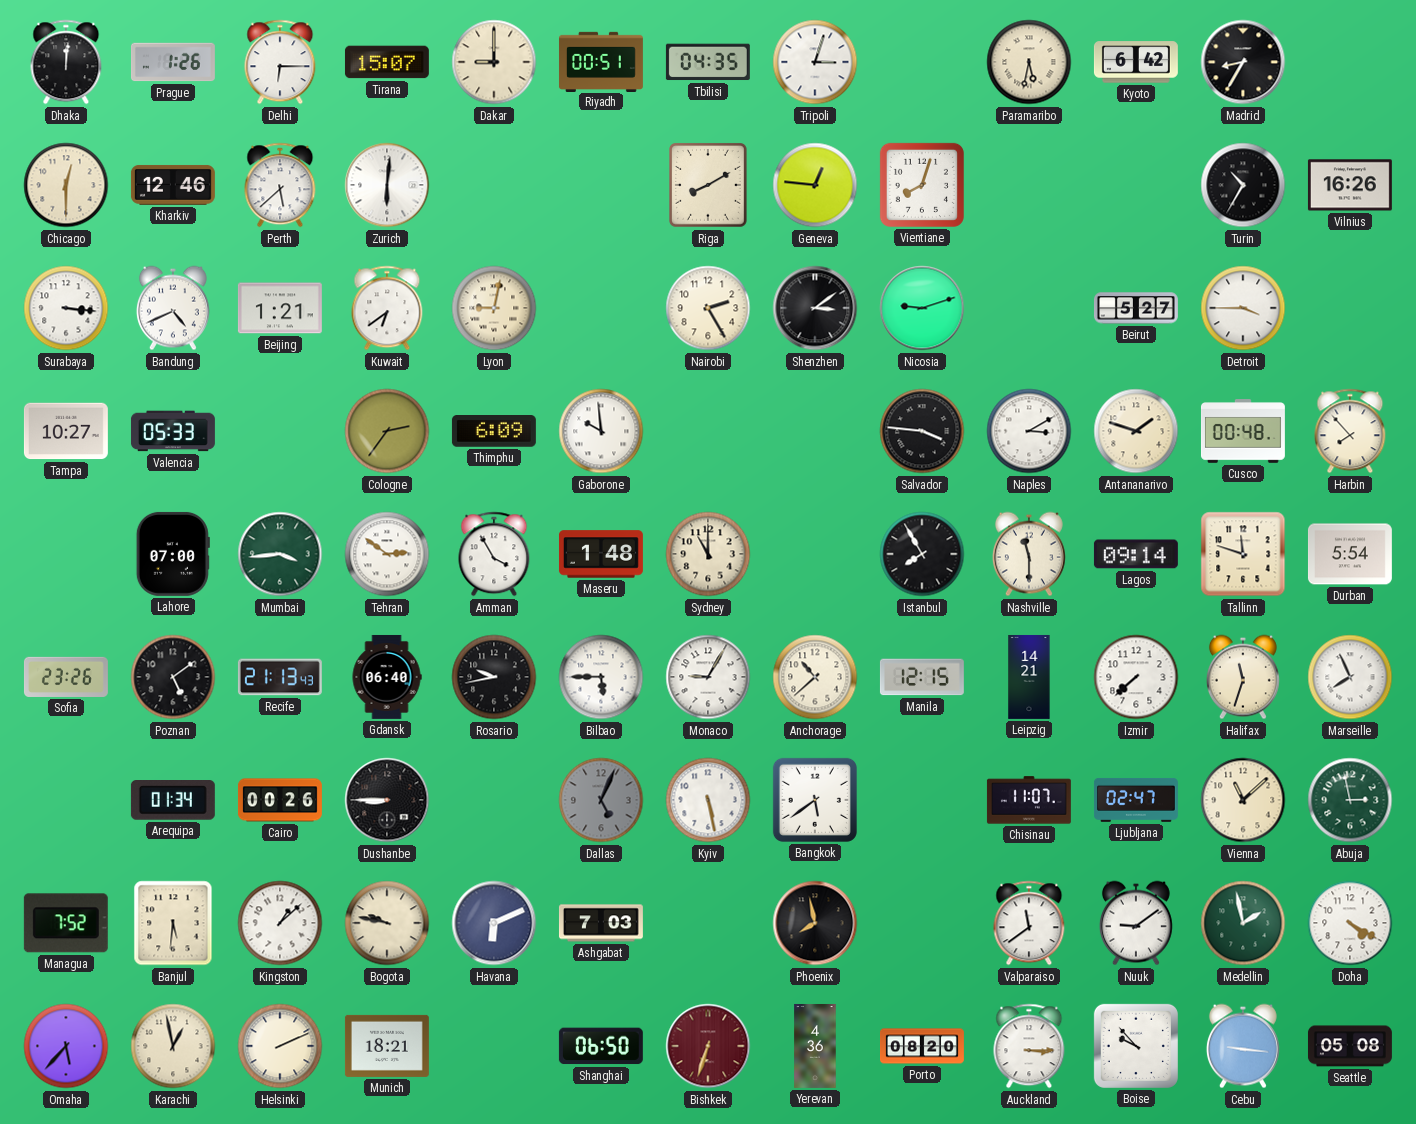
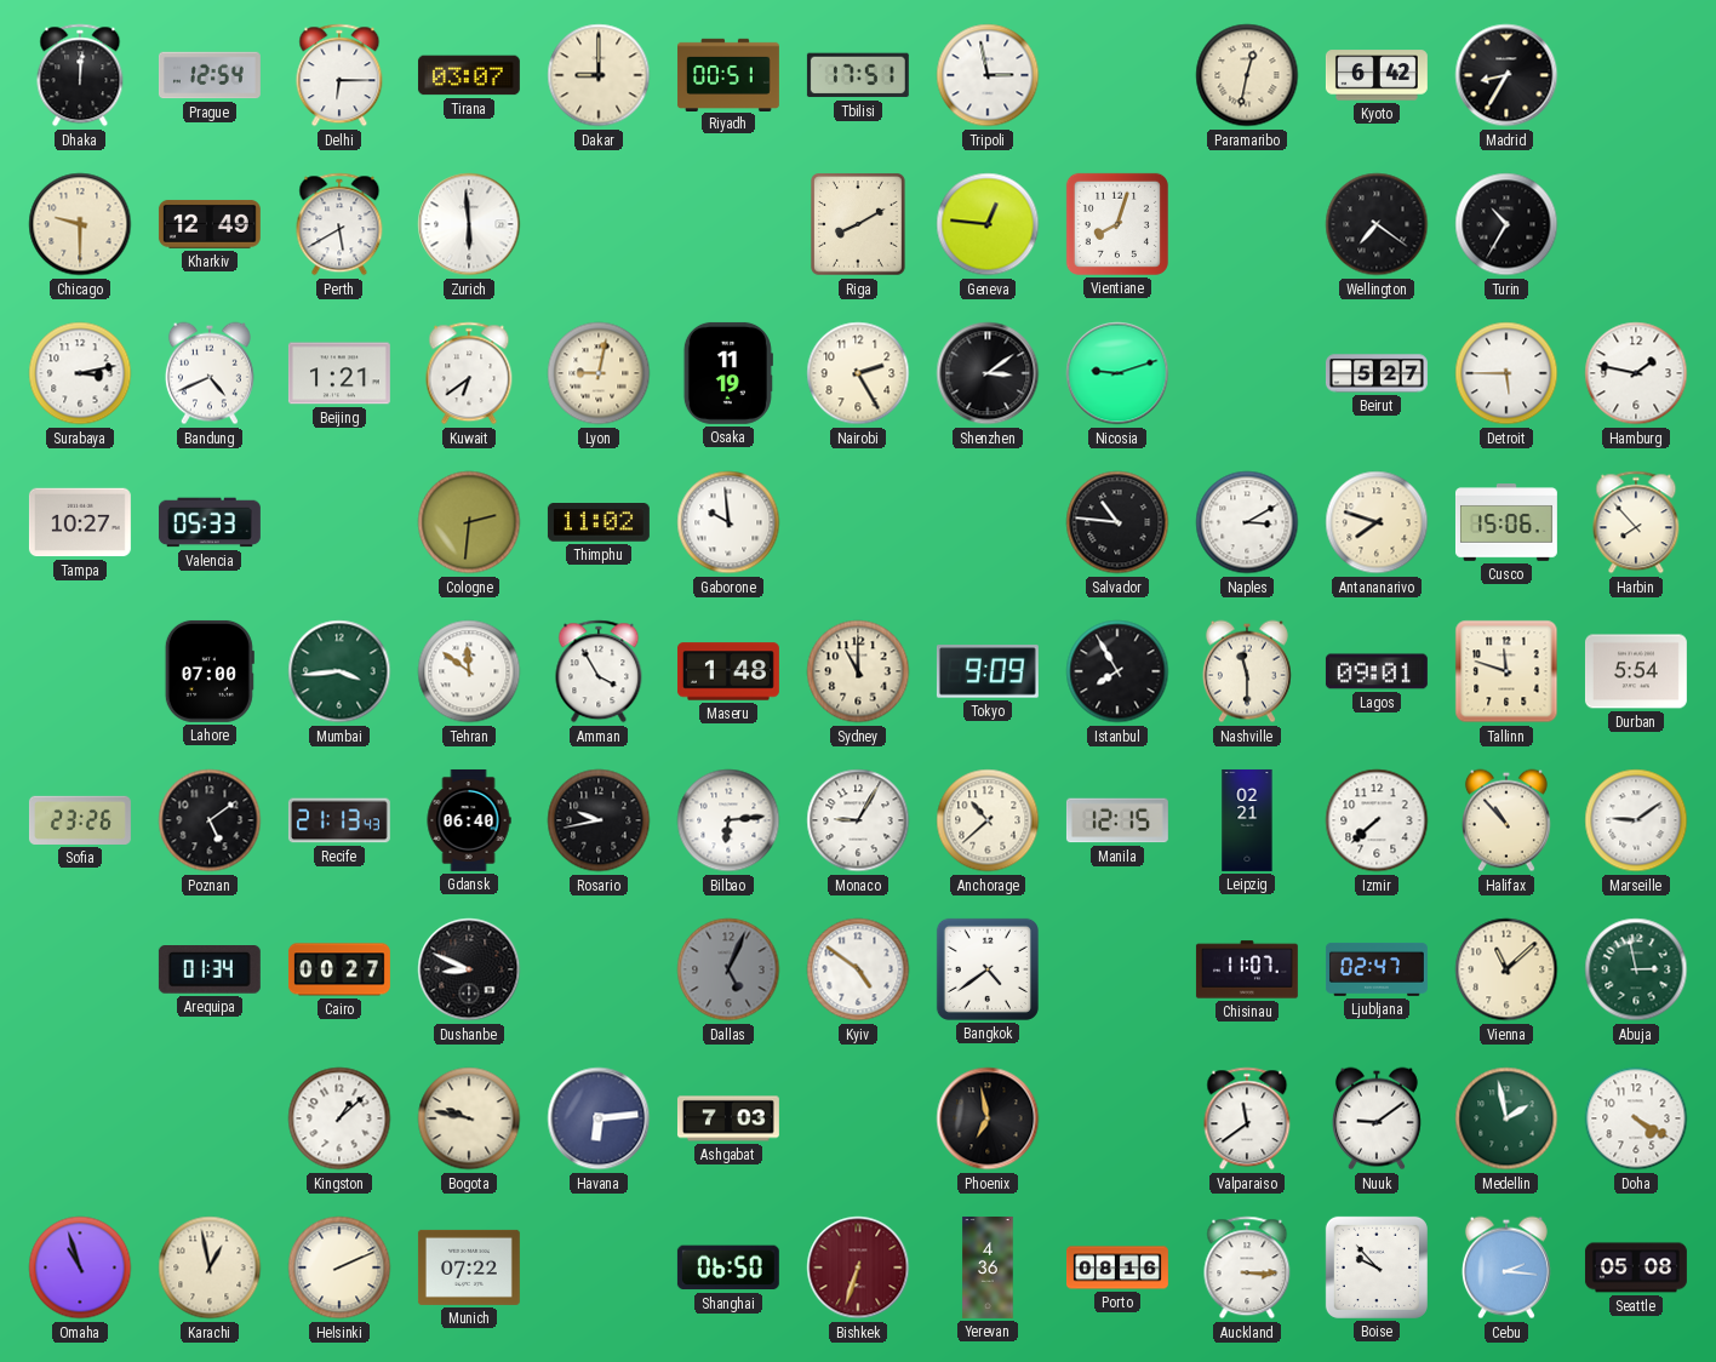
Prague: 1:26 -> 12:54 (210, 75)
Tirana: 15:07 -> 03:07 (469, 75)
Tbilisi: 04:35 -> 17:51 (858, 75)
Tripoli: 3:03 -> 2:58 (988, 75)
Paramaribo: 5:32 -> 12:32 (1247, 75)
Chicago: 12:30 -> 9:30 (80, 224)
Kharkiv: 12:46 -> 12:49 (210, 224)
Perth: 5:38 -> 5:40 (339, 224)
Zurich: 6:01 -> 5:59 (469, 224)
Wellington: none -> 7:21 (1377, 224)
Vilnius: 16:26 -> none (1350, 185)
Surabaya: 3:16 -> 3:13 (80, 373)
Osaka: none -> 11:19 (728, 373)
Detroit: 3:45 -> 5:45 (1506, 373)
Hamburg: none -> 1:47 (1636, 373)
Cologne: 2:36 -> 2:31 (469, 522)
Thimphu: 6:09 -> 11:02 (599, 522)
Salvador: 3:46 -> 10:46 (1117, 522)
Antananarivo: 1:48 -> 7:48 (1377, 522)
Cusco: 00:48 -> 15:06 (1506, 522)
Tehran: 2:51 -> 11:51 (469, 671)
Tokyo: none -> 9:09 (988, 671)
Lagos: 09:14 -> 09:01 (1377, 671)
Bilbao: 5:45 -> 6:14 (728, 820)
Leipzig: 14:21 -> 02:21 (1247, 820)
Halifax: 11:33 -> 10:53 (1506, 820)
Marseille: 7:56 -> 9:09 (1636, 820)
Cairo: 00:26 -> 00:27 (339, 969)
Dushanbe: 8:45 -> 8:49 (469, 969)
Kyiv: 5:28 -> 4:51 (858, 969)
Bangkok: 5:39 -> 4:39 (988, 969)
Managua: 7:52 -> none (66, 923)
Banjul: 5:31 -> none (173, 923)
Havana: 6:11 -> 6:14 (599, 1118)
Phoenix: 7:58 -> 6:58 (988, 1118)
Omaha: 5:37 -> 10:57 (80, 1267)
Munich: 18:21 -> 07:22 (469, 1267)
Porto: 08:20 -> 08:16 (1119, 1267)
Cebu: 9:16 -> 2:16 (1506, 1267)
